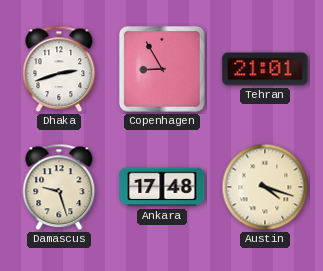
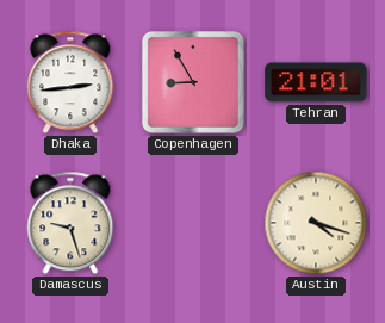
Dhaka: 2:42 -> 2:44 (70, 82)
Ankara: 17:48 -> none (162, 187)
